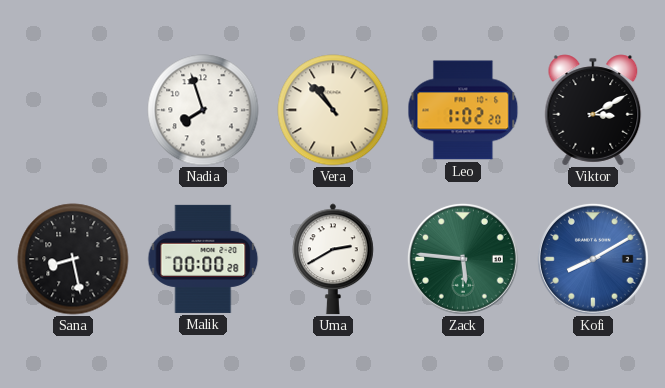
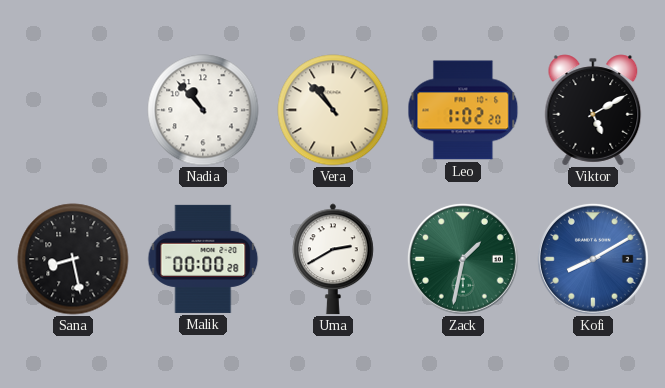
Nadia: 7:57 -> 10:53 (203, 110)
Viktor: 3:10 -> 5:10 (593, 110)
Zack: 5:46 -> 1:32 (463, 259)
